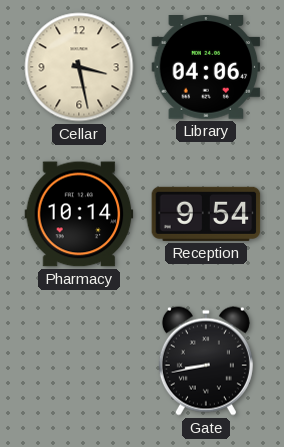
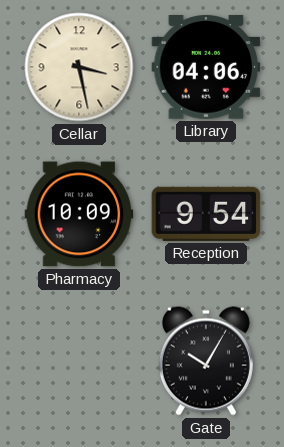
Pharmacy: 10:14 -> 10:09 (79, 214)
Gate: 8:43 -> 10:05 (206, 361)
